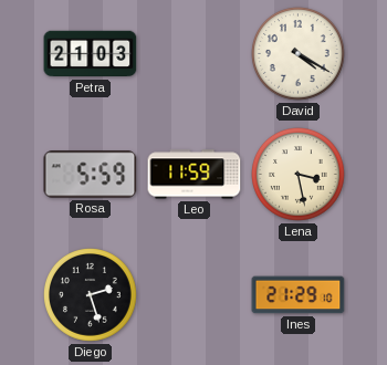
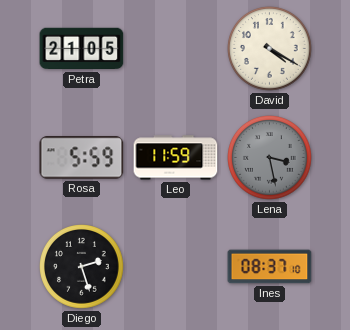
Petra: 21:03 -> 21:05 (82, 49)
Lena dial: cream -> grey (270, 158)
Ines: 21:29 -> 08:37 (270, 267)
